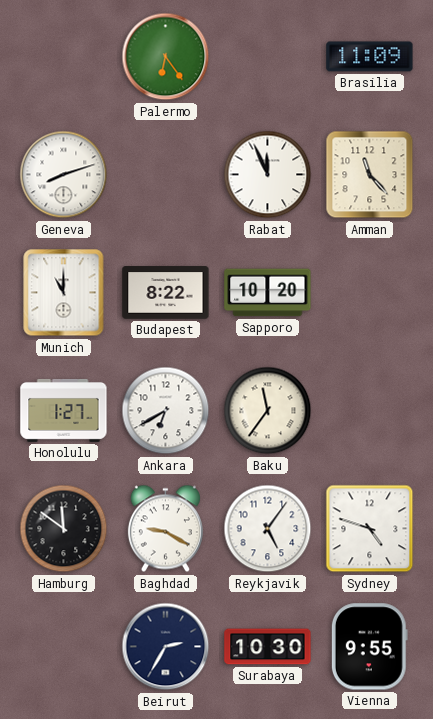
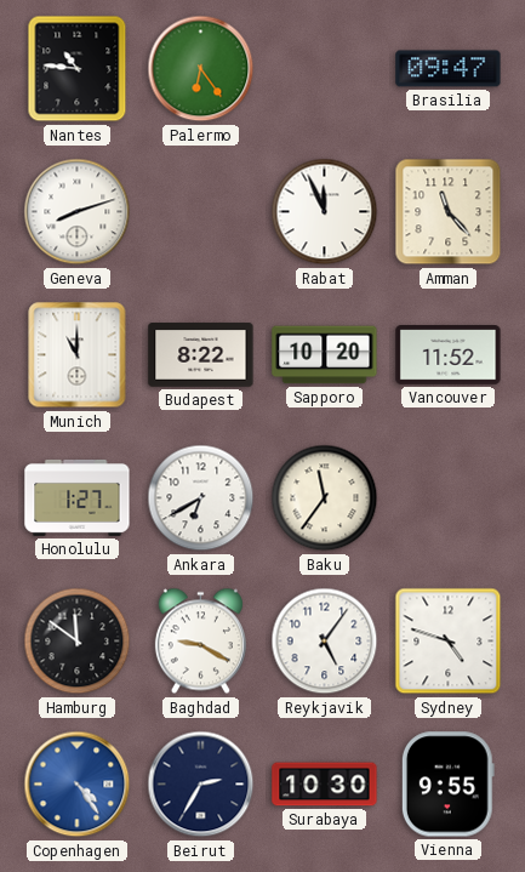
Nantes: none -> 10:46 (78, 69)
Brasilia: 11:09 -> 09:47 (449, 69)
Vancouver: none -> 11:52 (449, 355)
Copenhagen: none -> 4:24 (78, 785)
